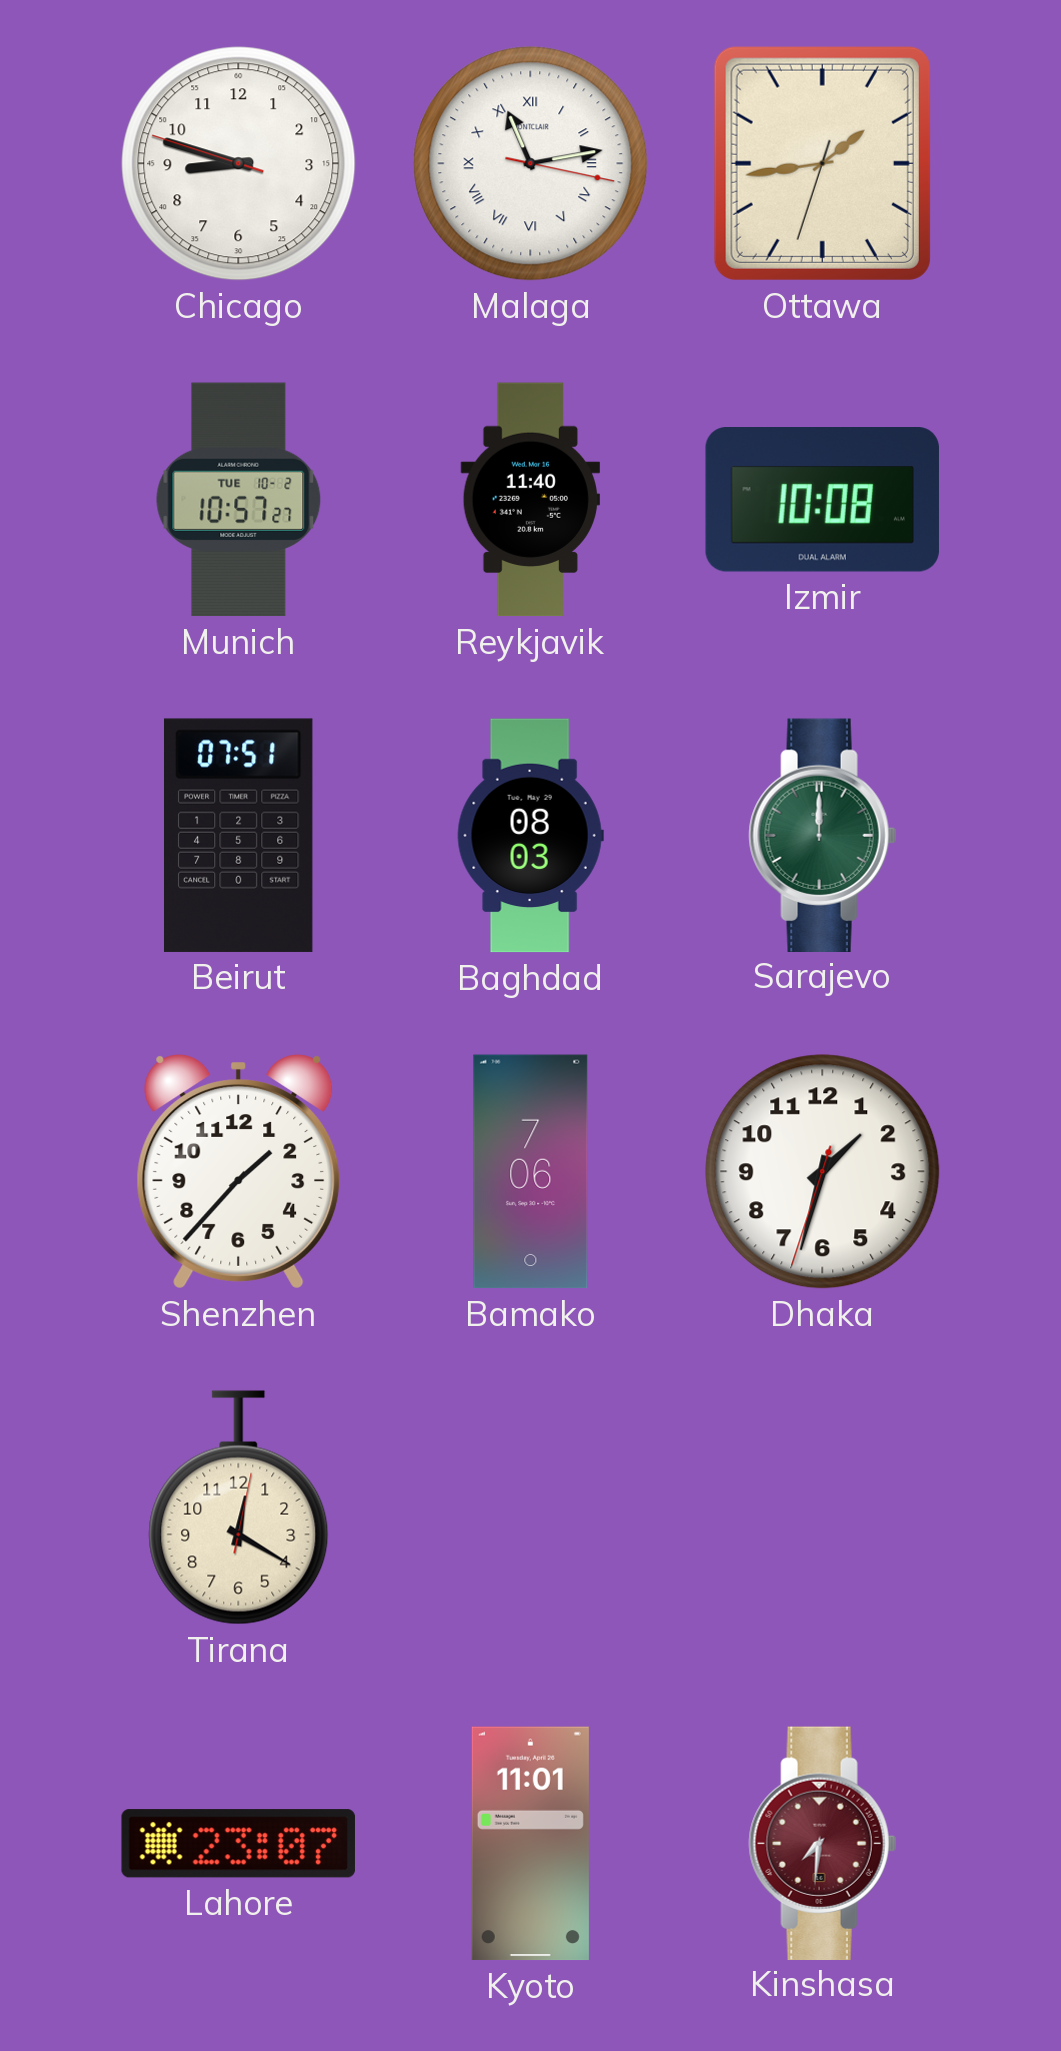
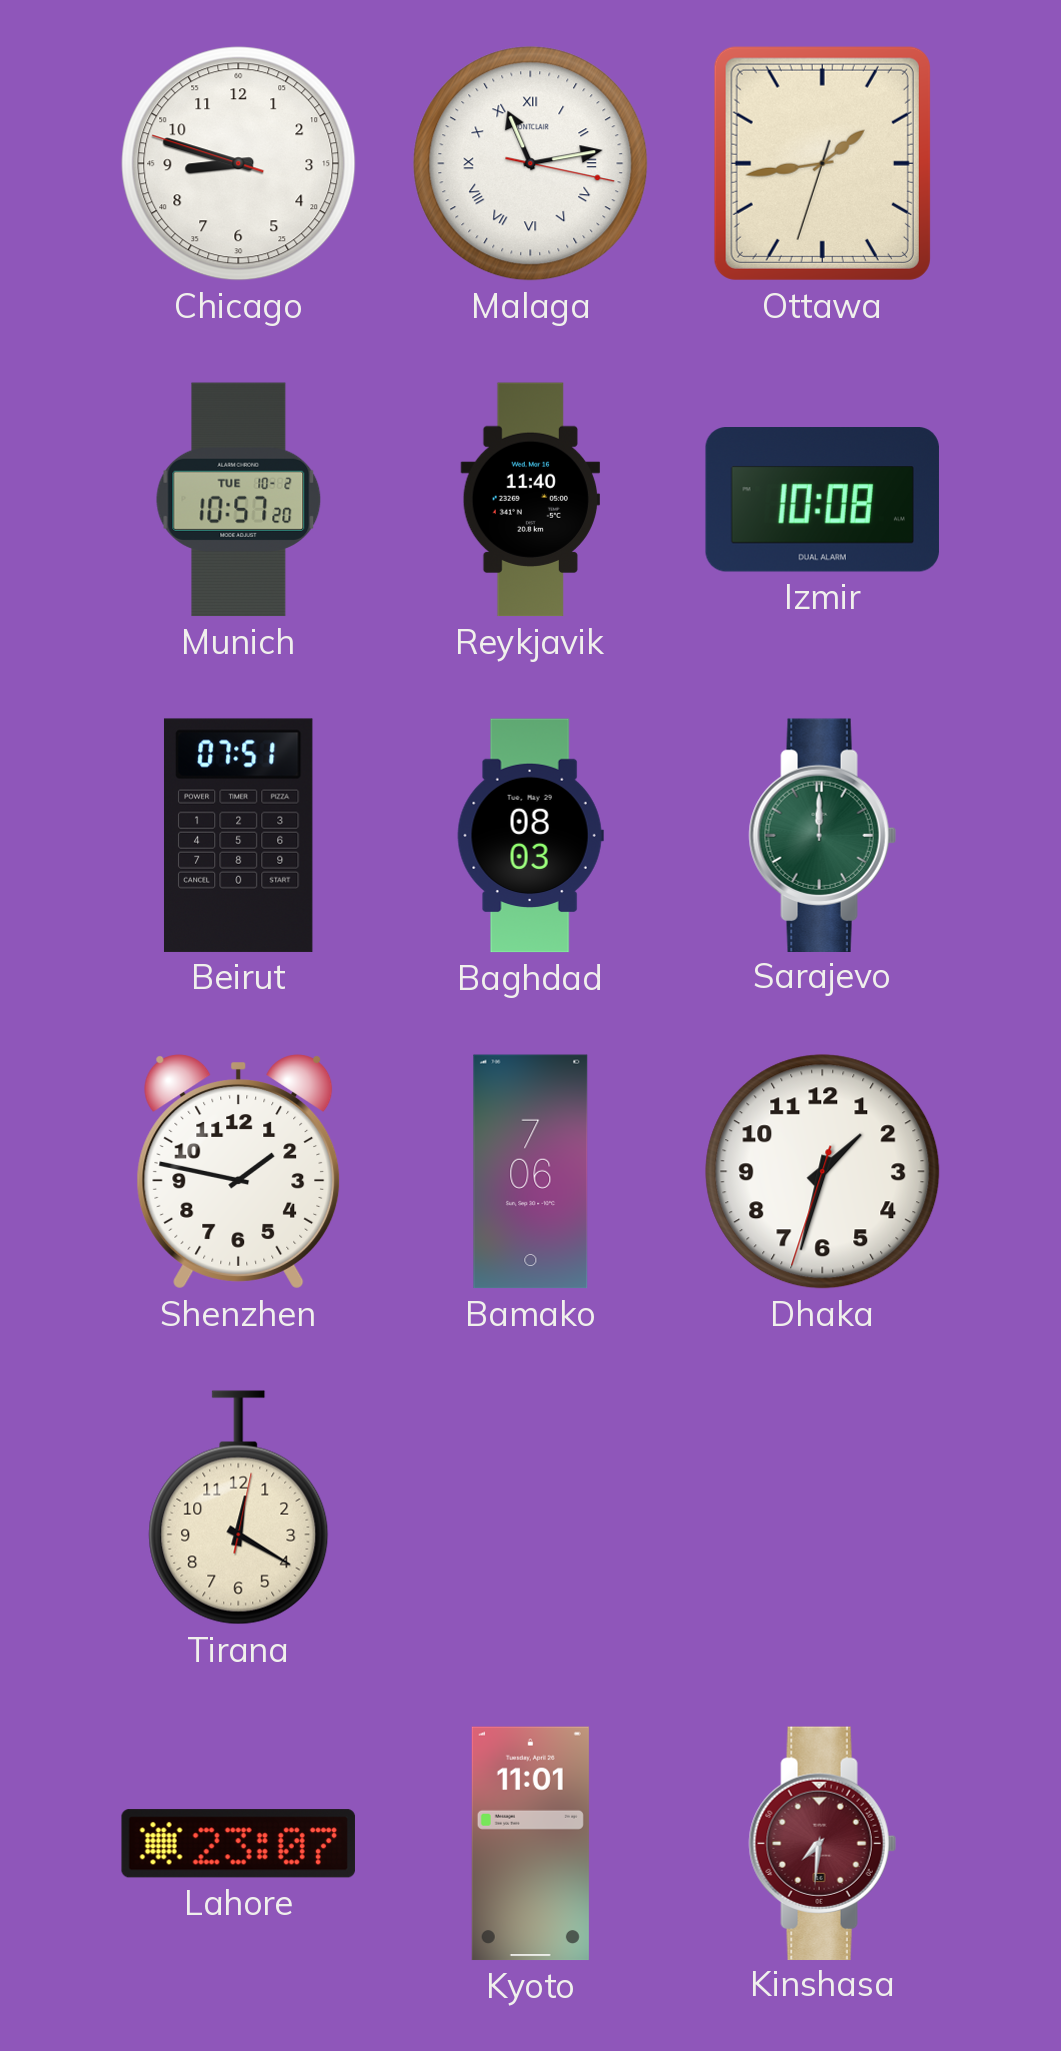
Munich: 10:57:27 -> 10:57:20 (239, 500)
Shenzhen: 1:37 -> 1:47 (239, 1172)
